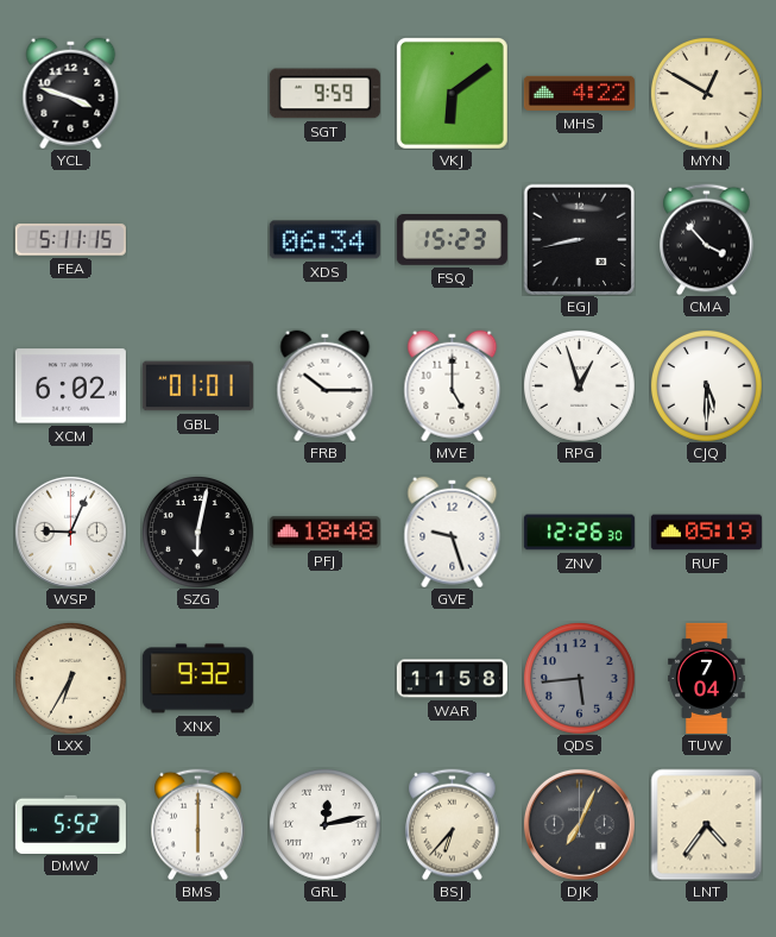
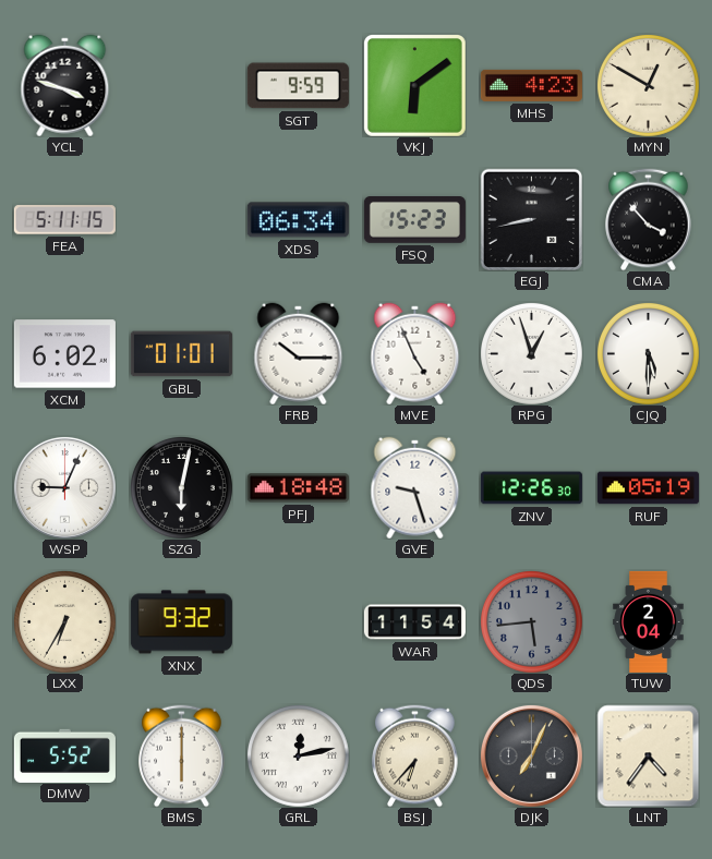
MHS: 4:22 -> 4:23 (531, 85)
MVE: 5:00 -> 4:56 (415, 353)
WAR: 11:58 -> 11:54 (414, 622)
TUW: 7:04 -> 2:04 (649, 621)
